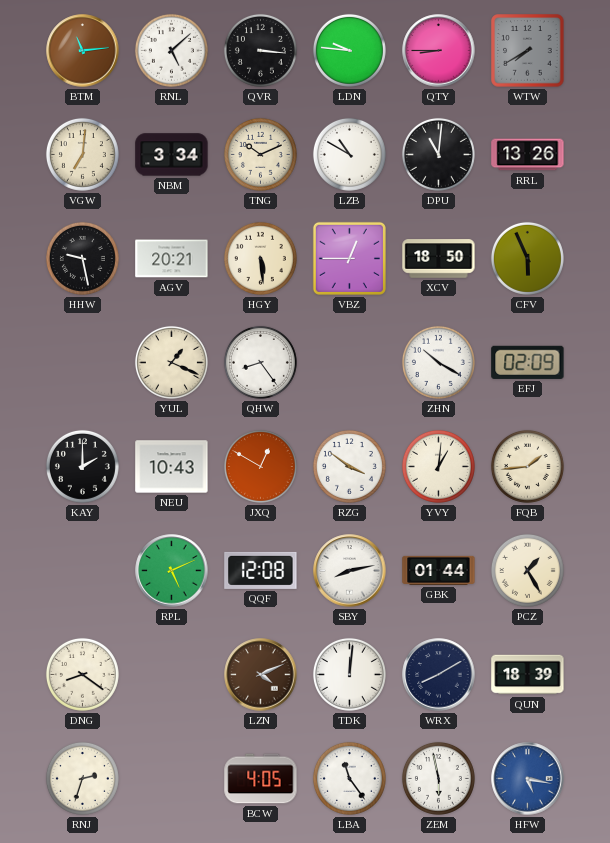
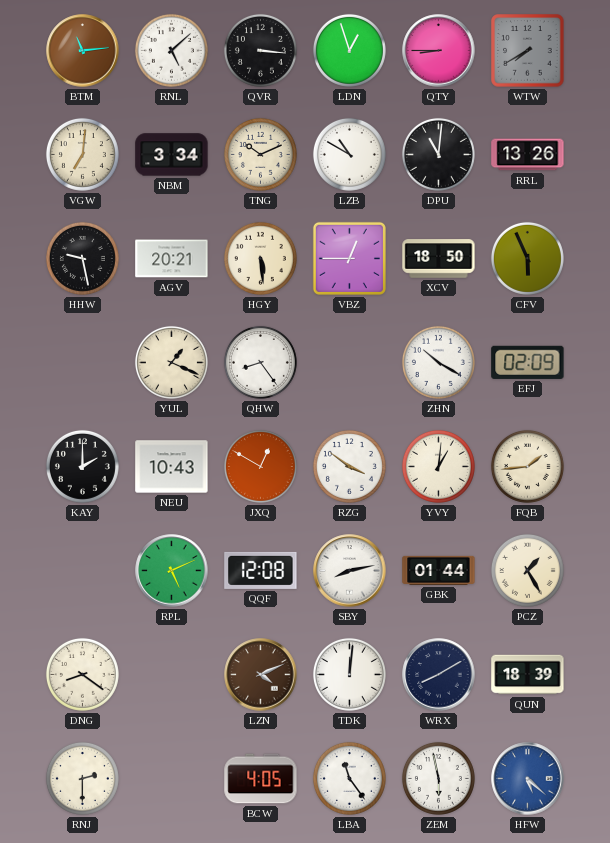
LDN: 9:46 -> 12:57 (349, 50)
RNJ: 2:33 -> 2:30 (82, 778)
HFW: 5:17 -> 5:22 (528, 779)
